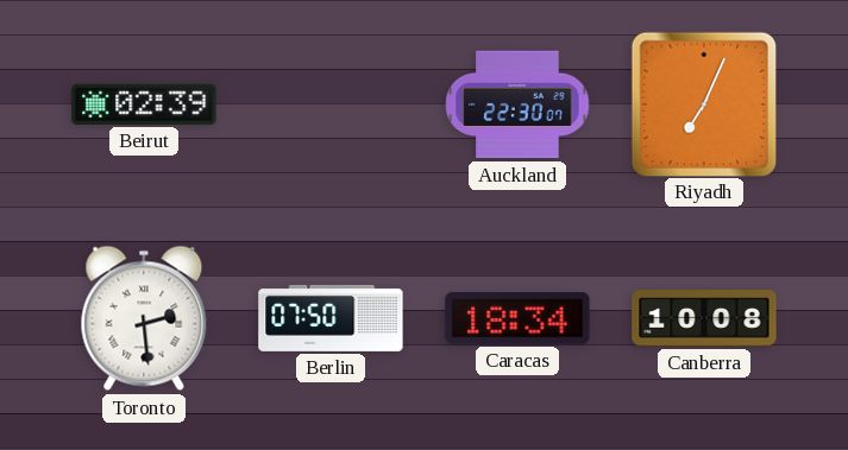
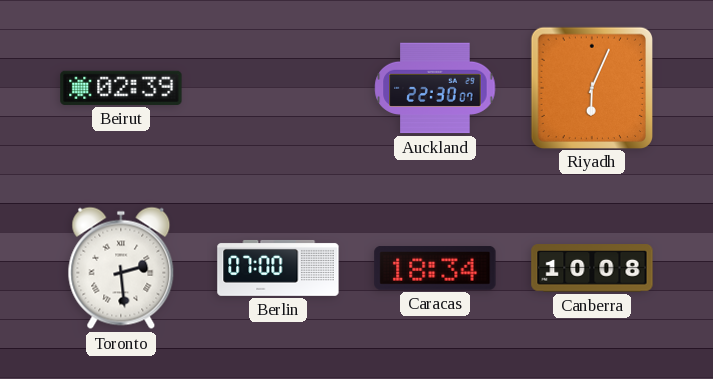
Riyadh: 7:04 -> 6:04 (591, 87)
Berlin: 07:50 -> 07:00 (278, 268)
